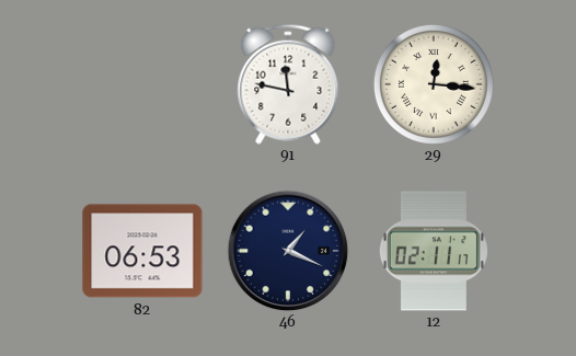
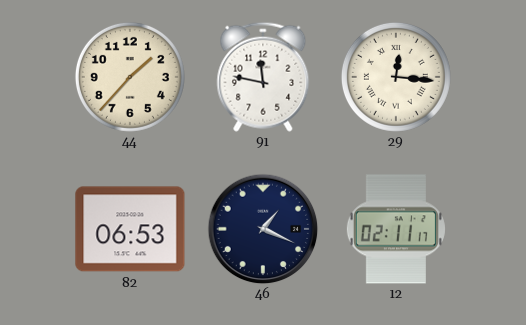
44: none -> 1:37 (130, 77)
